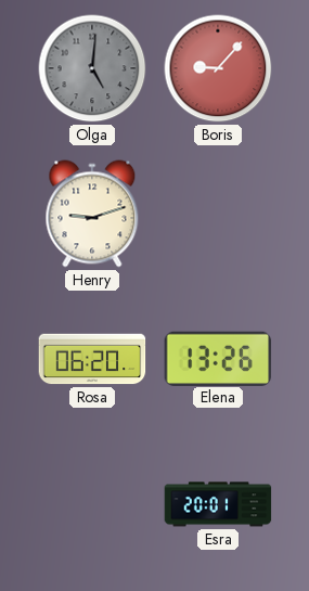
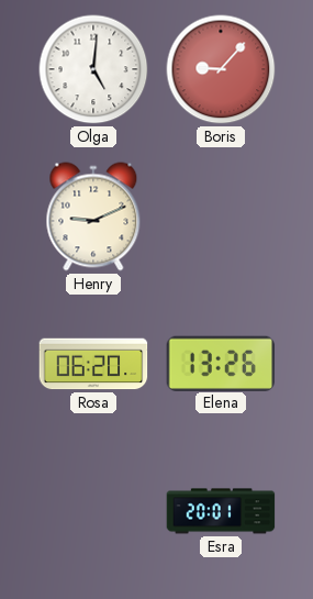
Olga dial: grey -> white (93, 69)
Henry: 9:12 -> 9:11 (93, 217)
